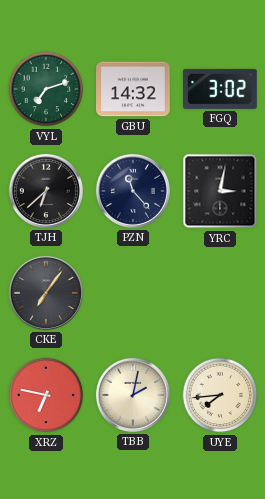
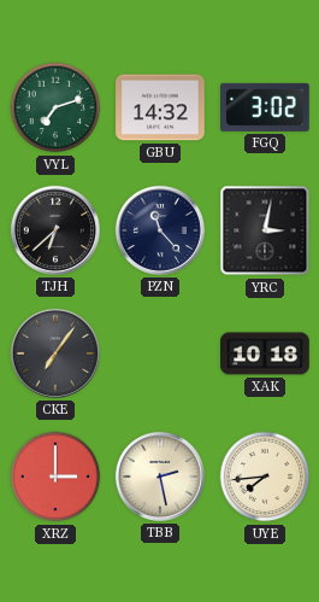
XAK: none -> 10:18 (265, 353)
XRZ: 6:47 -> 3:00 (55, 477)
TBB: 2:02 -> 2:28 (160, 477)
